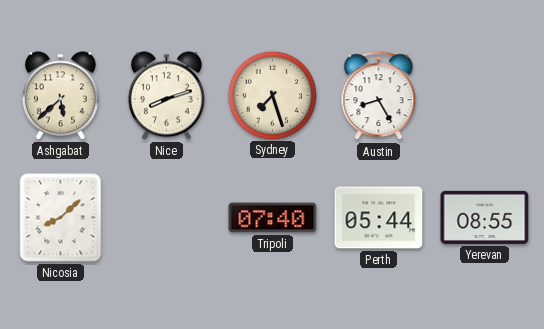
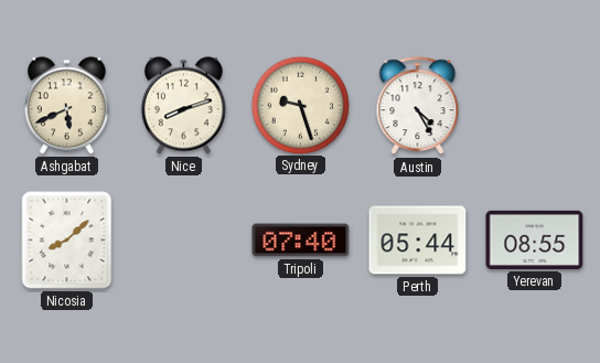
Ashgabat: 5:38 -> 5:41 (66, 106)
Sydney: 7:27 -> 9:27 (300, 105)
Austin: 8:25 -> 4:25 (418, 106)
